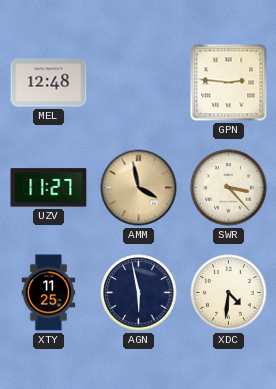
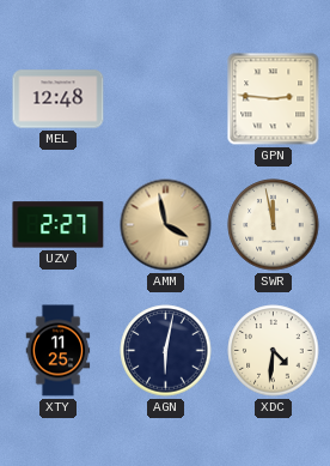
UZV: 11:27 -> 2:27 (59, 225)
SWR: 3:23 -> 11:58 (274, 225)
AGN: 5:58 -> 6:02 (166, 351)
